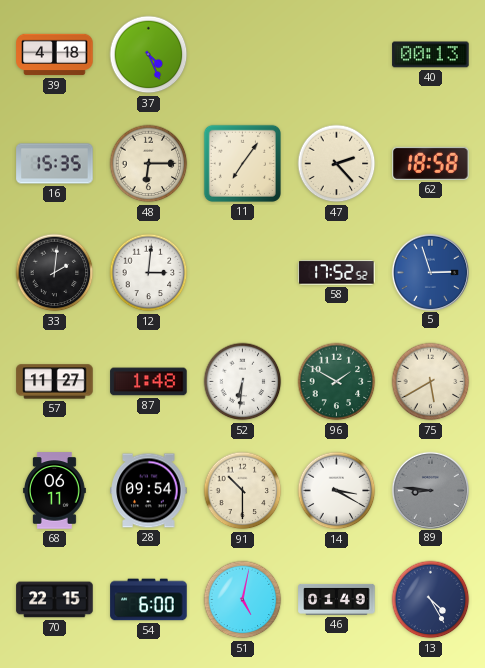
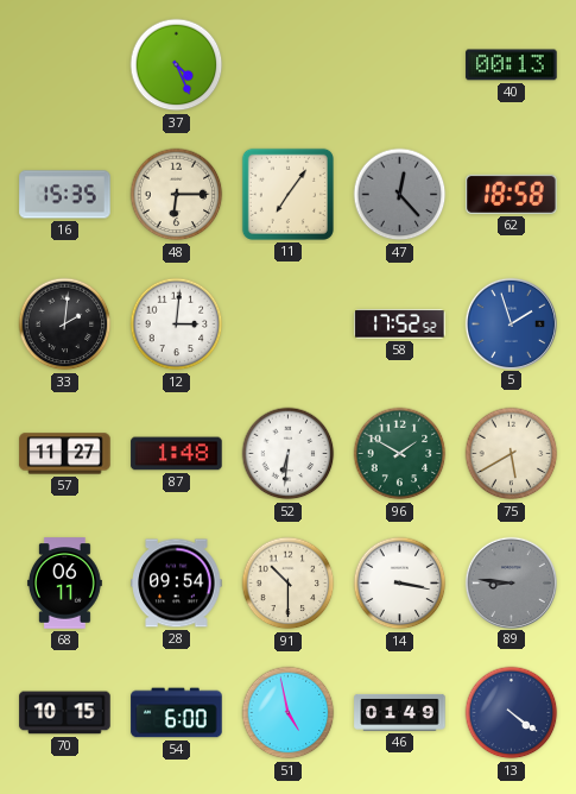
39: 4:18 -> none (55, 55)
47: 2:23 -> 12:23 (400, 195)
47 dial: cream -> grey (400, 195)
5: 2:57 -> 1:57 (511, 323)
14: 3:20 -> 3:17 (400, 584)
70: 22:15 -> 10:15 (65, 713)
51: 5:02 -> 4:58 (289, 713)
13: 4:25 -> 4:21 (512, 713)
